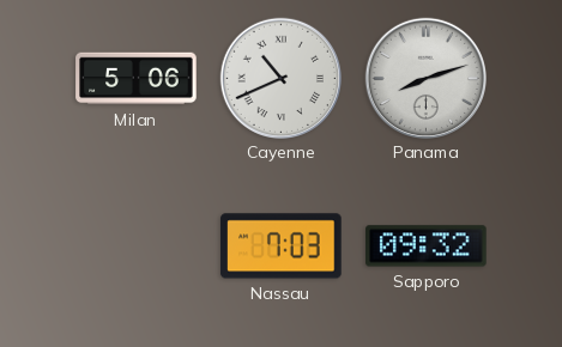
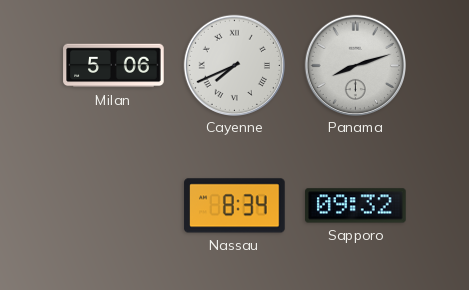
Cayenne: 10:41 -> 7:41 (234, 65)
Nassau: 7:03 -> 8:34 (235, 206)
